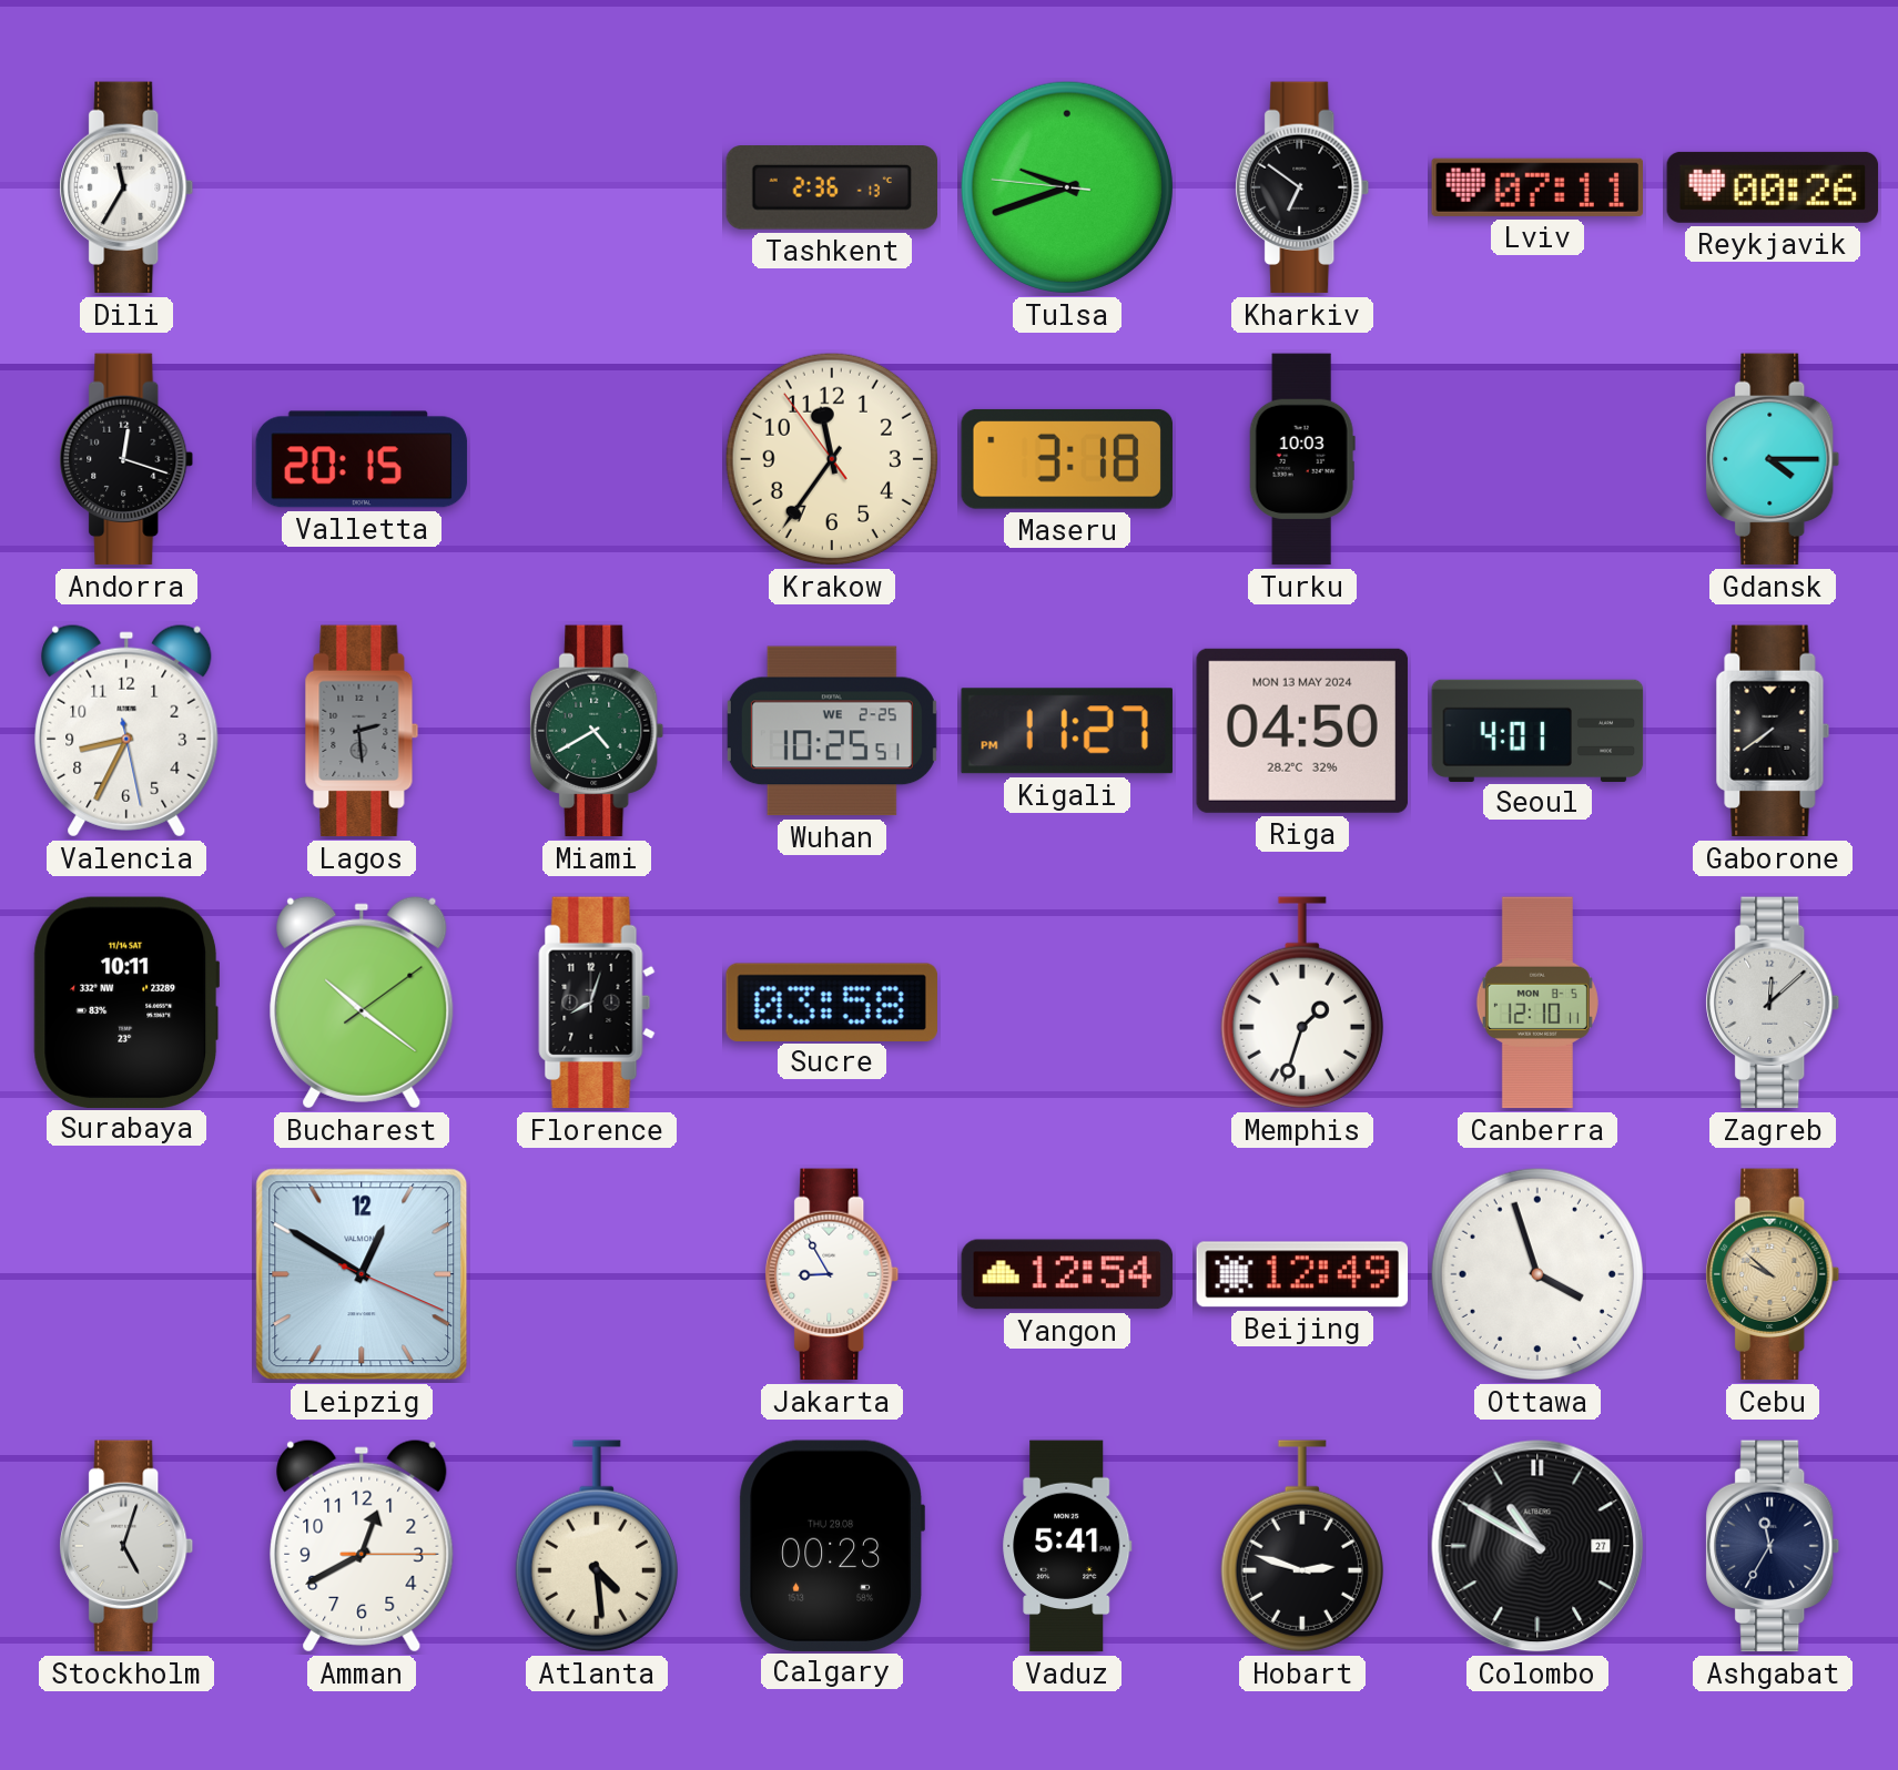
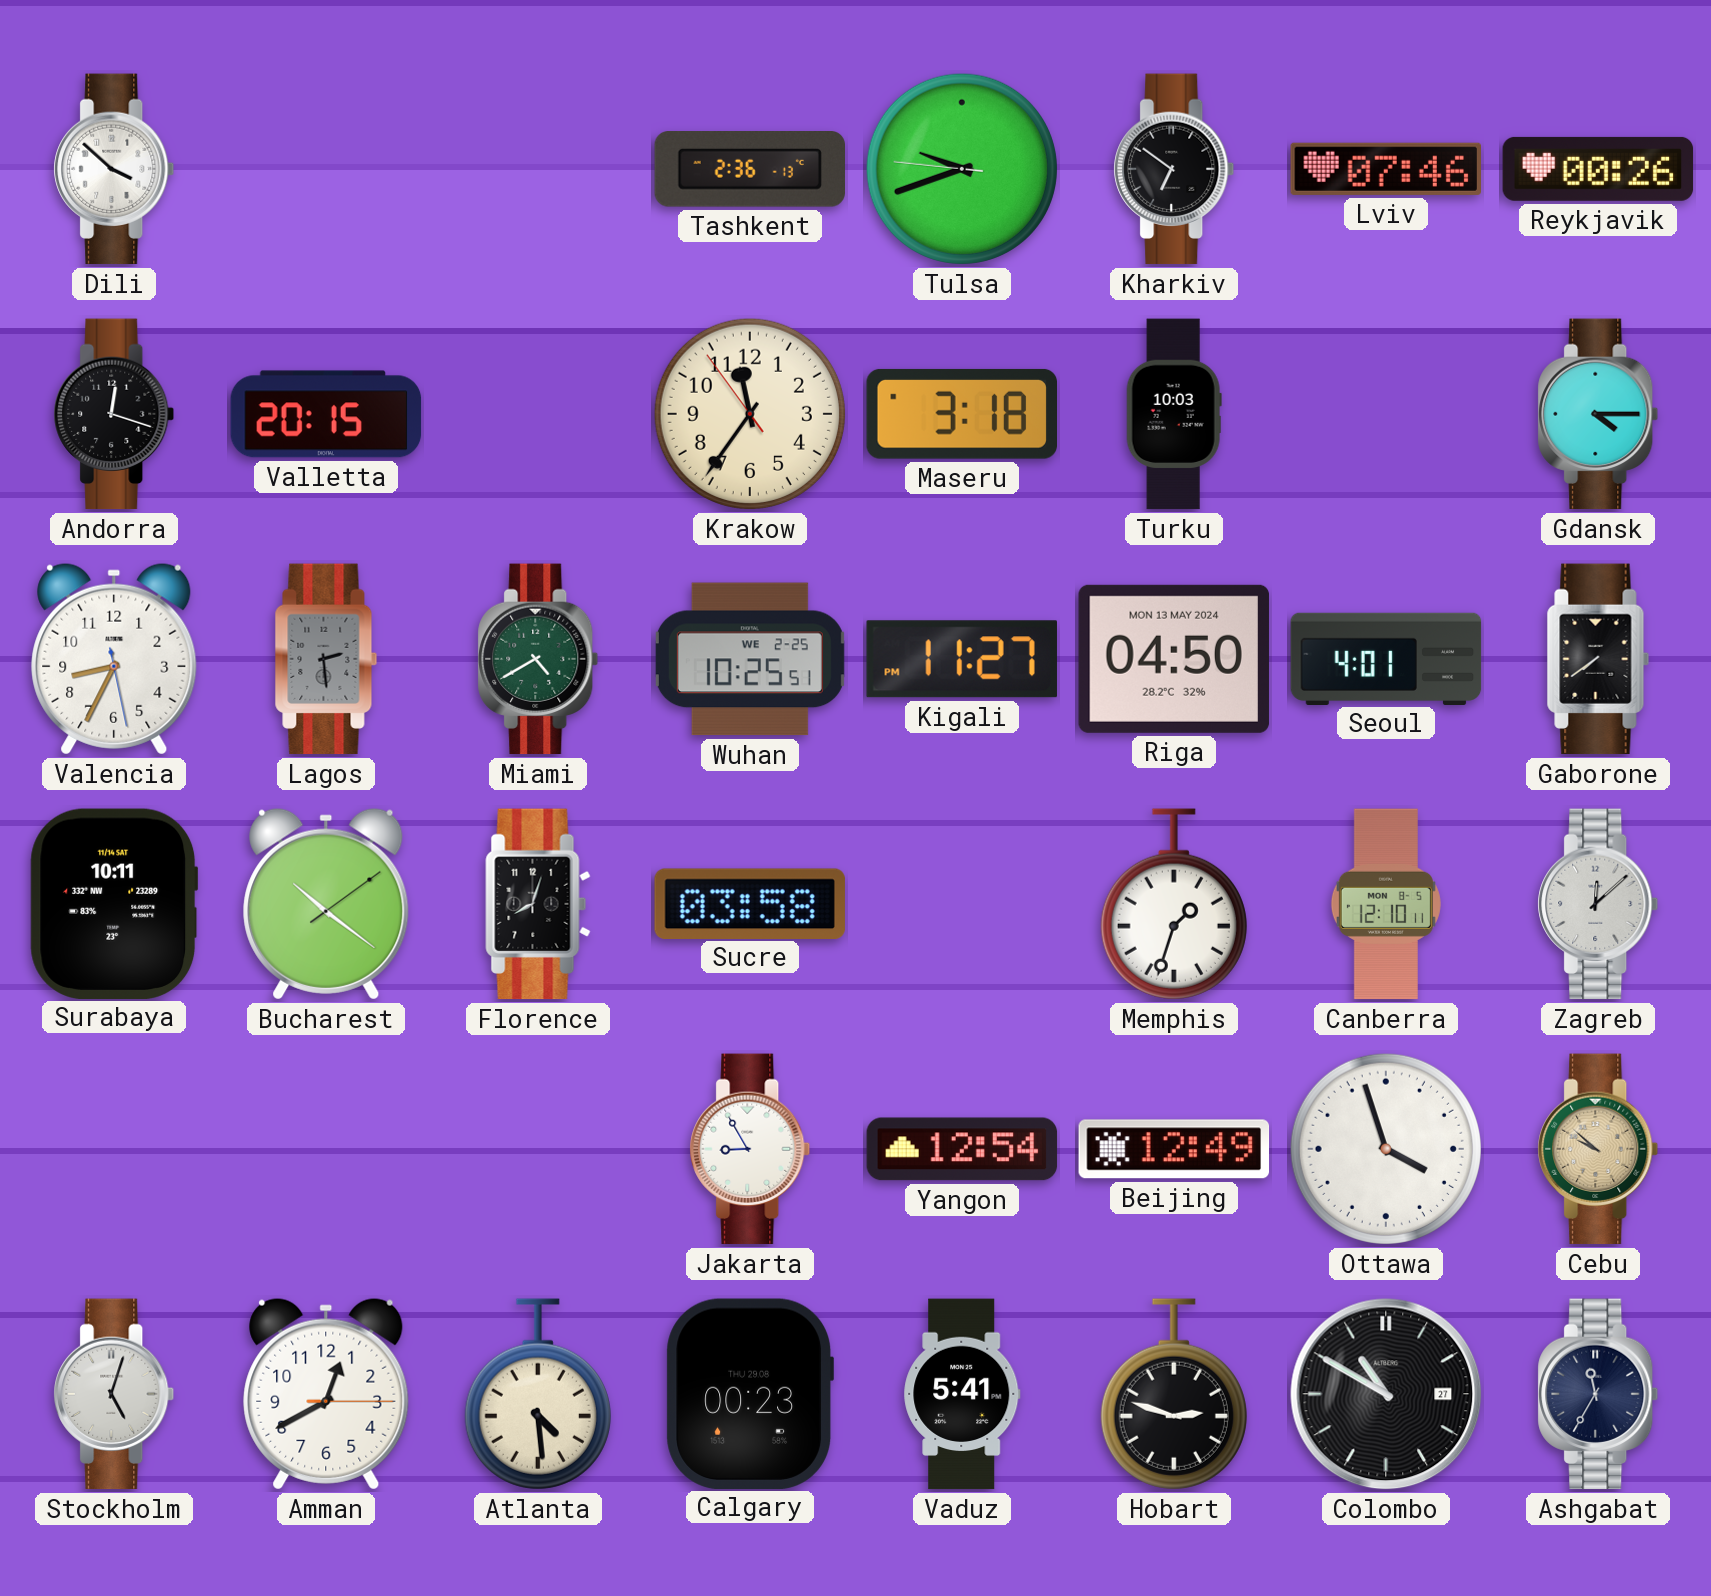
Dili: 11:35 -> 3:52 (114, 169)
Lviv: 07:11 -> 07:46 (1385, 169)
Leipzig: 12:50 -> none (362, 1274)
